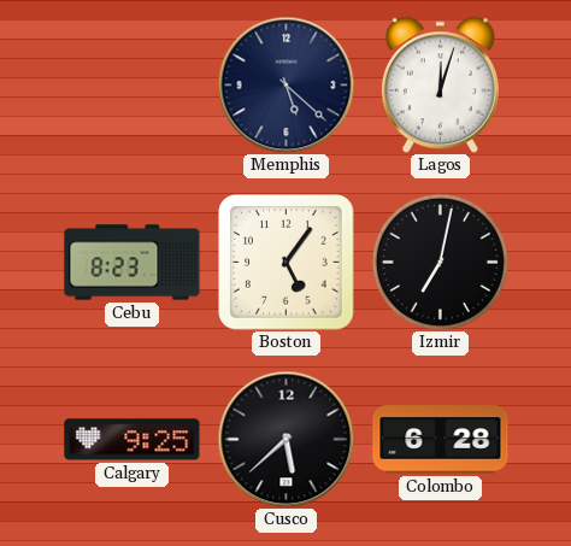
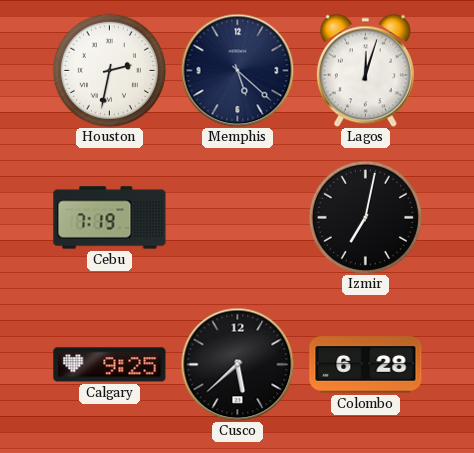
Houston: none -> 2:32 (109, 70)
Cebu: 8:23 -> 7:19 (110, 218)
Boston: 5:06 -> none (287, 263)
